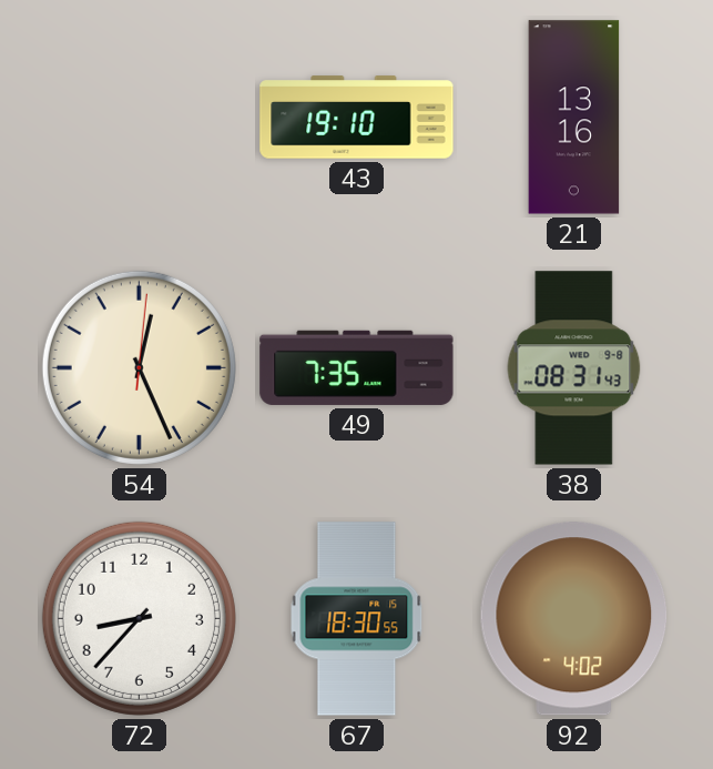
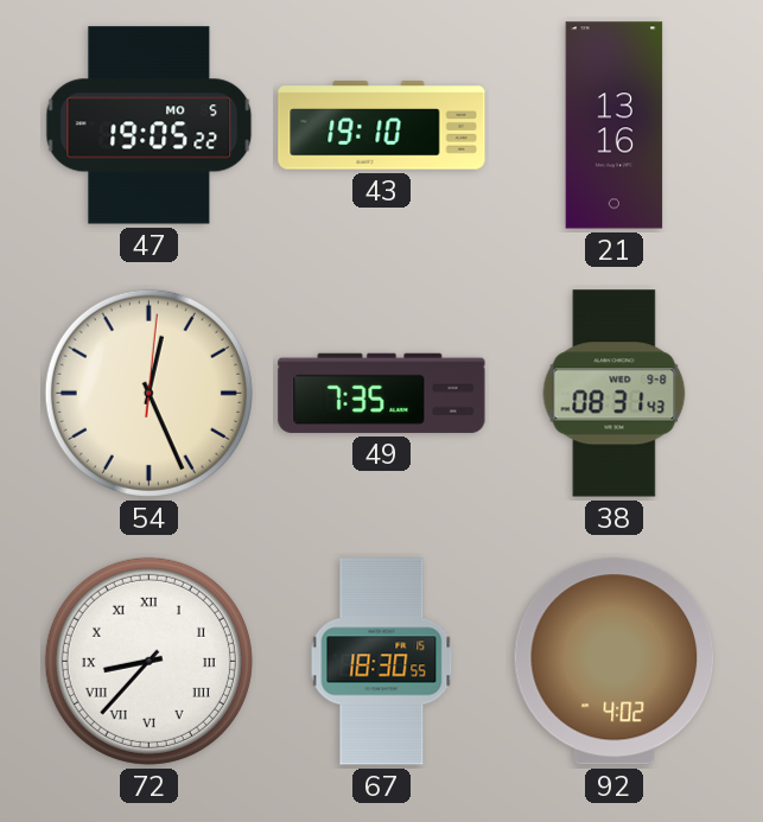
47: none -> 19:05 (150, 126)
72 numerals: Arabic -> Roman (148, 661)
